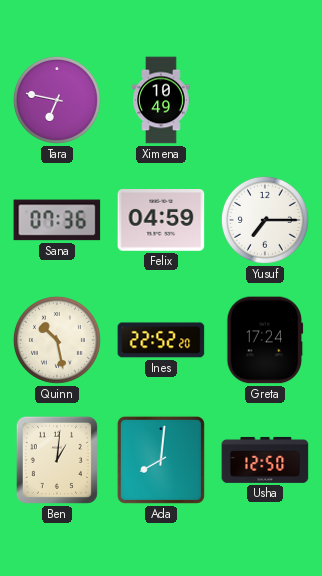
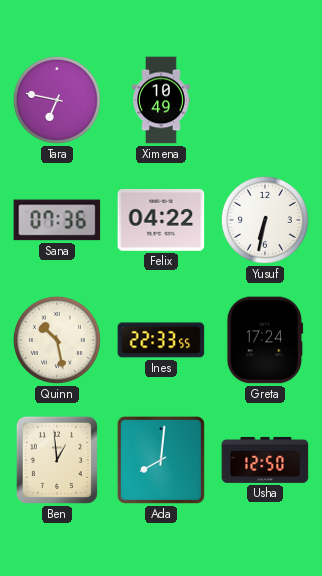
Felix: 04:59 -> 04:22 (161, 221)
Yusuf: 7:15 -> 6:32 (265, 220)
Ines: 22:52 -> 22:33 (161, 340)
Ben: 1:01 -> 12:59 (57, 460)
